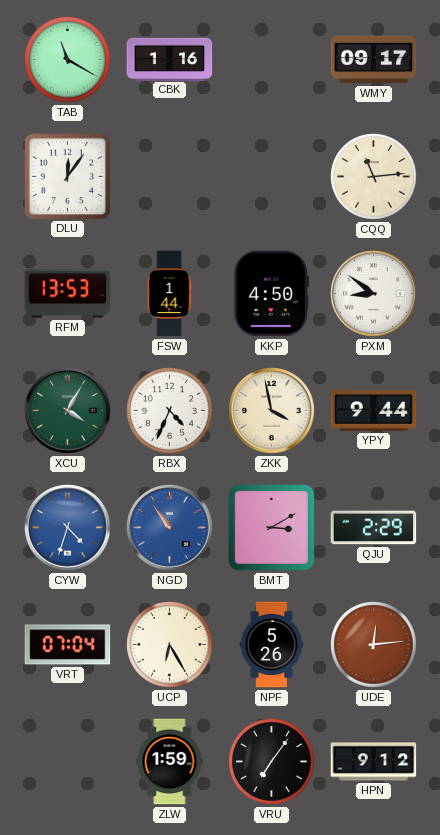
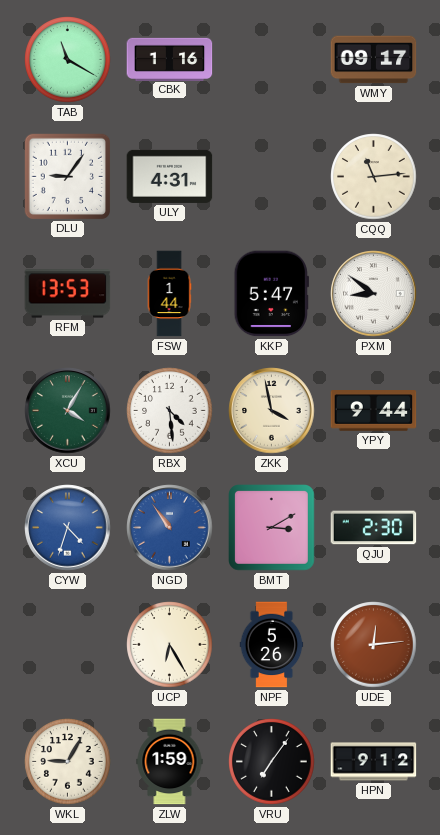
DLU: 12:06 -> 9:06 (67, 176)
ULY: none -> 4:31 (170, 176)
KKP: 4:50 -> 5:47 (271, 294)
RBX: 4:34 -> 4:29 (170, 411)
QJU: 2:29 -> 2:30 (374, 528)
VRT: 07:04 -> none (68, 645)
WKL: none -> 9:05 (68, 762)
